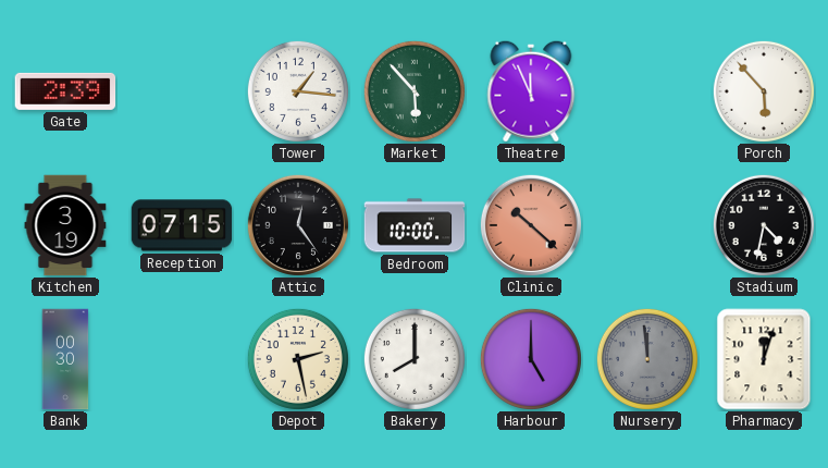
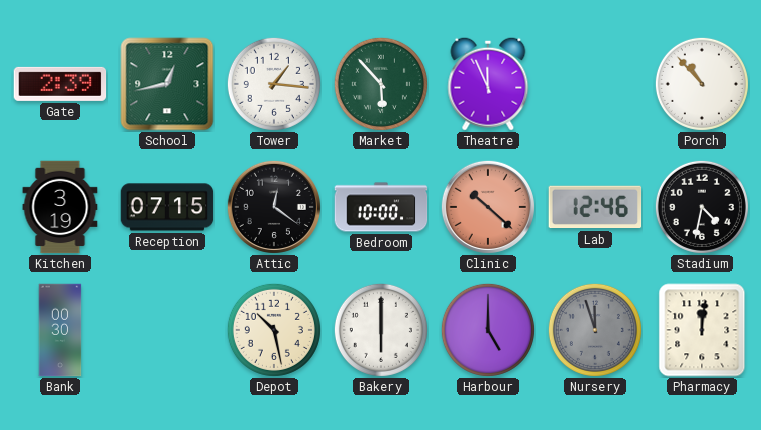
School: none -> 12:43 (167, 84)
Porch: 5:53 -> 10:53 (702, 84)
Attic: 12:24 -> 12:21 (274, 207)
Lab: none -> 12:46 (595, 207)
Depot: 2:28 -> 10:28 (274, 330)
Bakery: 8:00 -> 6:00 (381, 330)
Nursery: 11:59 -> 11:57 (595, 330)
Pharmacy: 12:03 -> 12:01 (702, 330)
